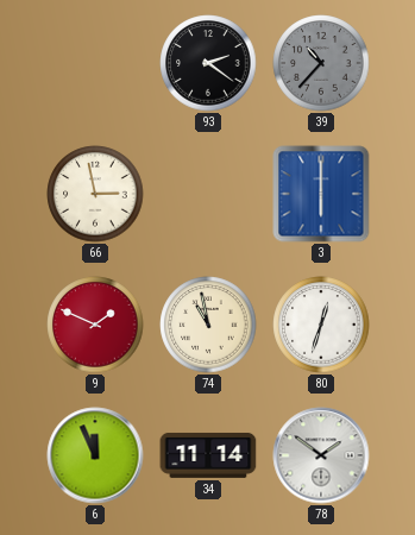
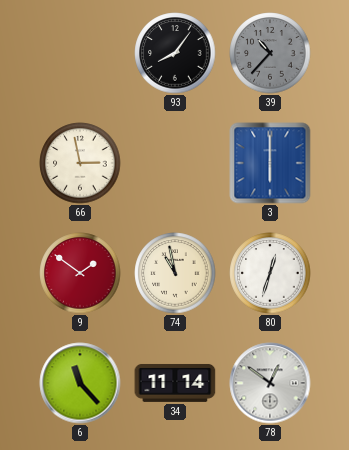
93: 2:21 -> 8:06 (175, 53)
9: 1:49 -> 1:51 (80, 273)
6: 11:56 -> 11:23 (80, 383)
78: 1:51 -> 12:51 (270, 383)
